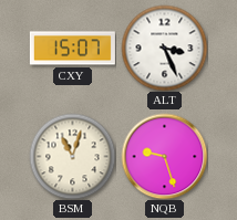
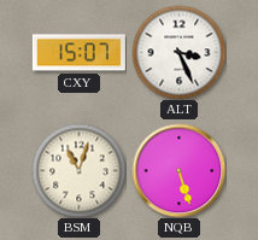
NQB: 9:27 -> 5:27 (178, 170)
